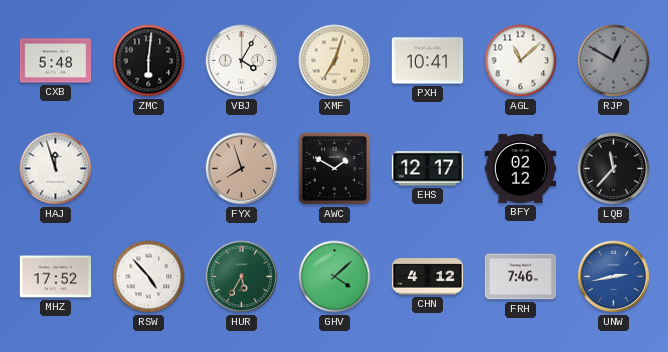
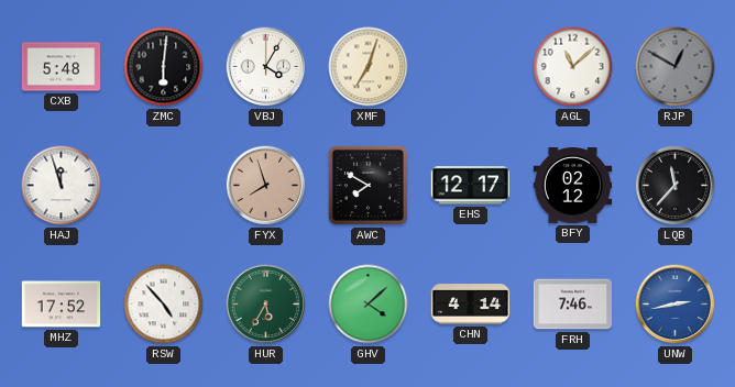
PXH: 10:41 -> none (428, 61)
AWC: 1:50 -> 7:50 (367, 185)
CHN: 4:12 -> 4:14 (471, 305)
